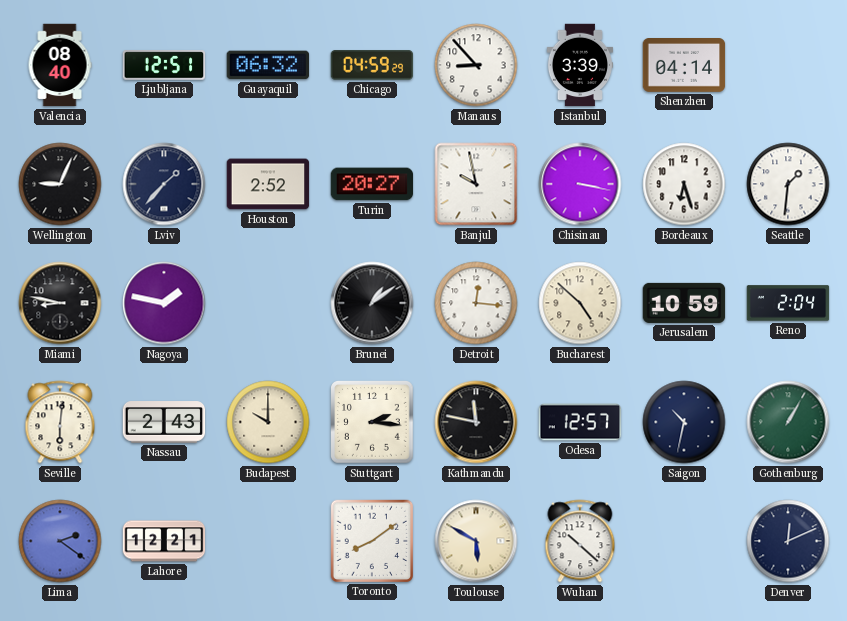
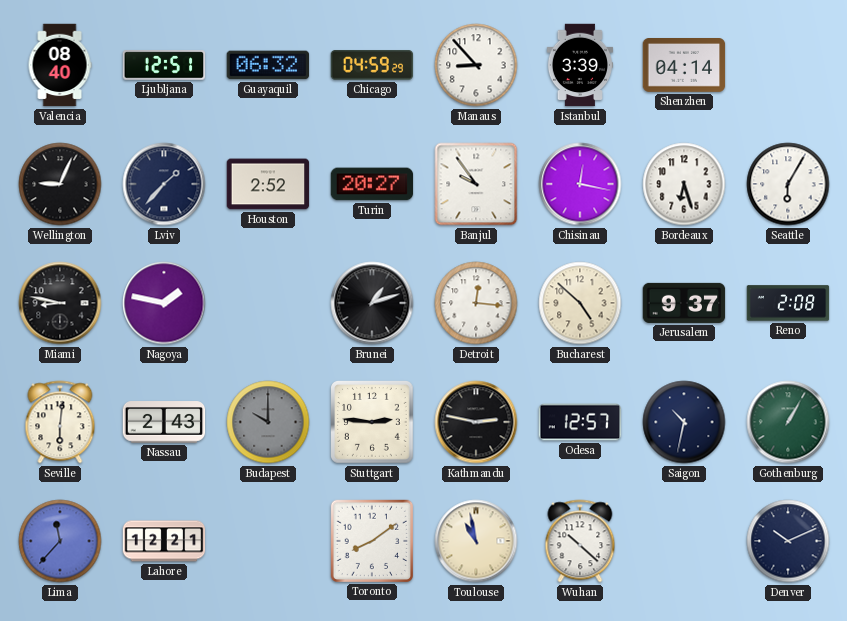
Banjul: 9:58 -> 9:54 (476, 184)
Chisinau: 3:17 -> 12:17 (580, 184)
Seattle: 1:31 -> 6:05 (788, 184)
Brunei: 1:09 -> 1:12 (372, 303)
Jerusalem: 10:59 -> 9:37 (684, 303)
Reno: 2:04 -> 2:08 (788, 303)
Budapest dial: cream -> grey (268, 422)
Stuttgart: 2:16 -> 2:46 (373, 423)
Kathmandu: 11:47 -> 2:47 (476, 422)
Lima: 2:21 -> 11:37 (60, 541)
Toulouse: 5:50 -> 10:58 (476, 541)
Denver: 12:11 -> 10:11 (788, 541)
